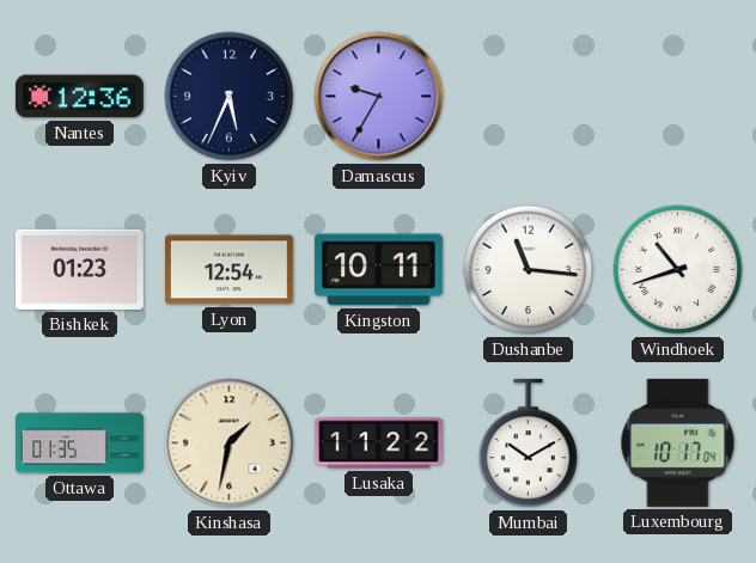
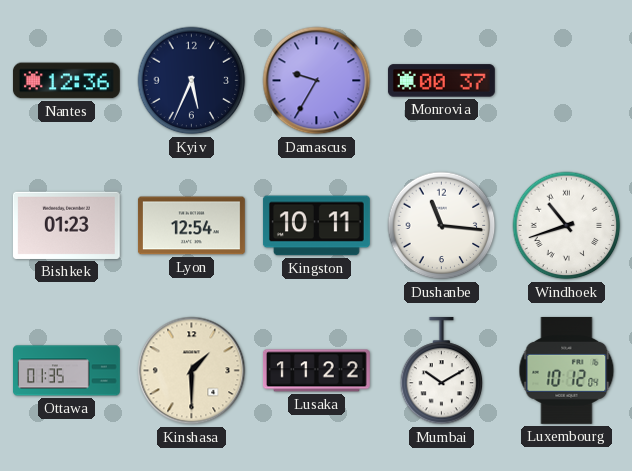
Monrovia: none -> 00:37 (441, 81)
Kinshasa: 1:32 -> 1:30 (192, 371)
Luxembourg: 10:17 -> 10:12 (567, 370)
